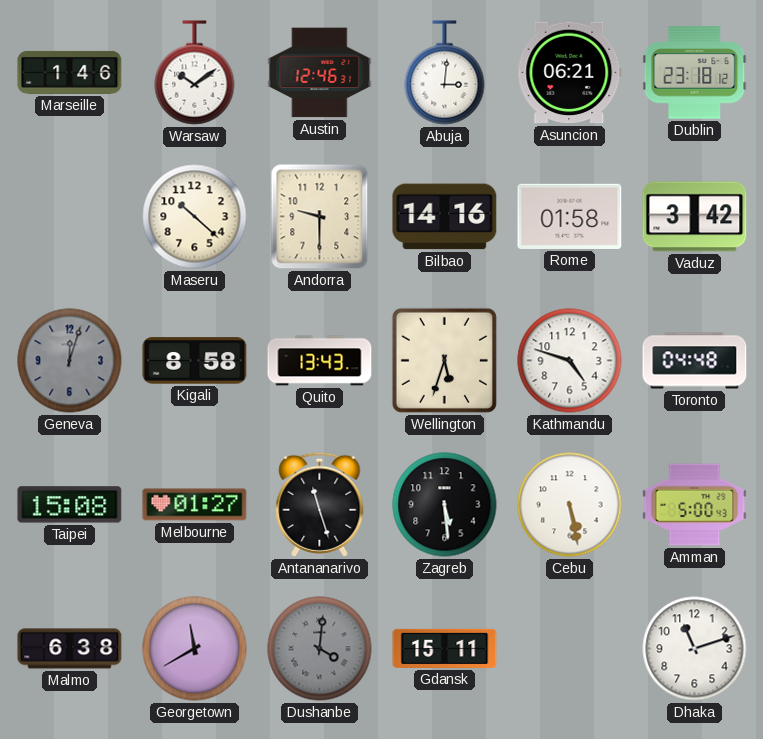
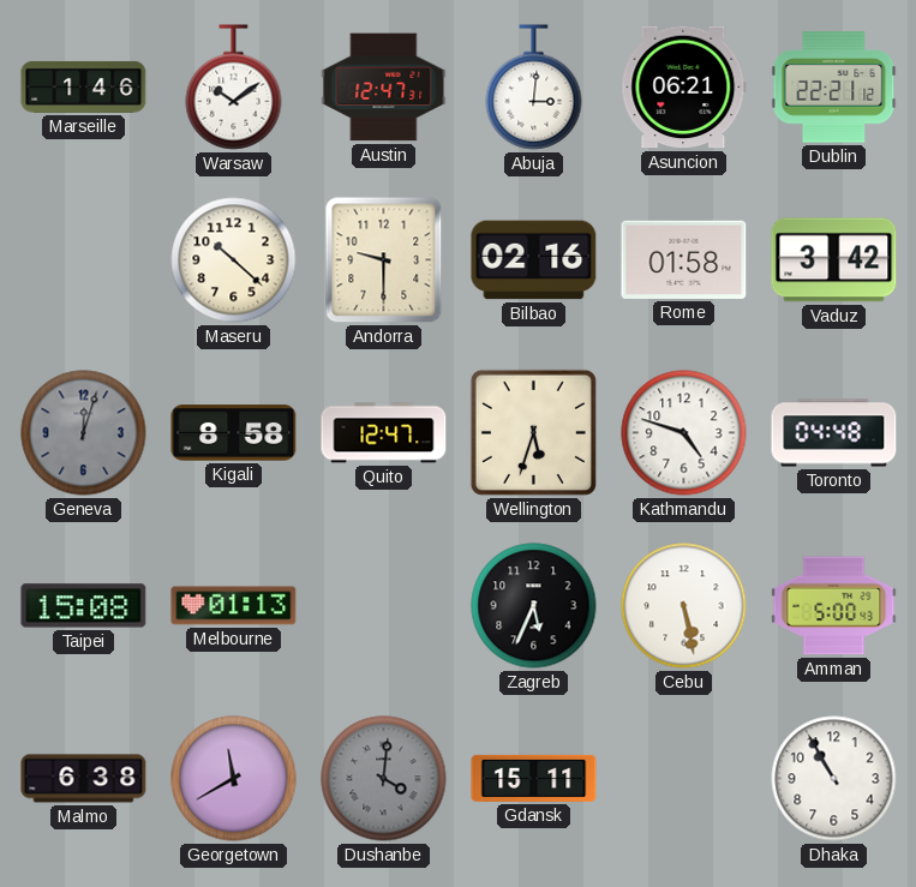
Austin: 12:46 -> 12:47 (384, 88)
Dublin: 23:18 -> 22:21 (834, 88)
Bilbao: 14:16 -> 02:16 (534, 260)
Quito: 13:43 -> 12:47 (384, 433)
Melbourne: 01:27 -> 01:13 (234, 606)
Antananarivo: 11:27 -> none (320, 504)
Zagreb: 5:29 -> 5:34 (534, 606)
Dhaka: 11:12 -> 10:55 (834, 779)
